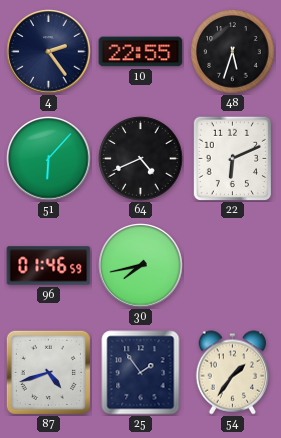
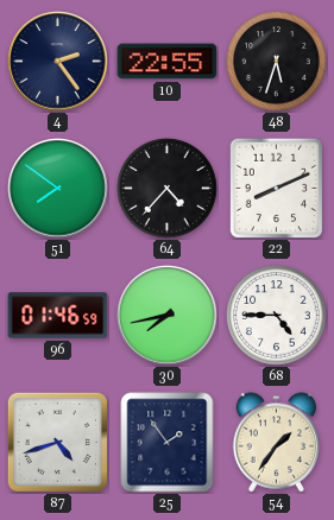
51: 6:07 -> 7:51 (58, 189)
64: 4:41 -> 4:37 (168, 189)
22: 6:11 -> 8:11 (276, 188)
68: none -> 4:45 (277, 316)
